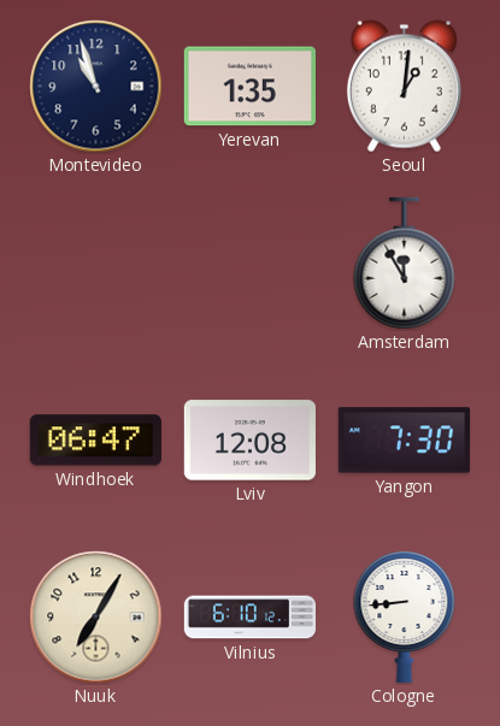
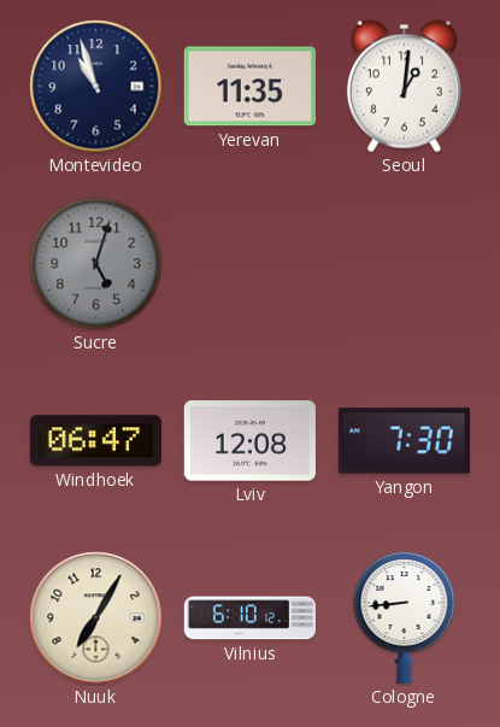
Yerevan: 1:35 -> 11:35 (249, 87)
Sucre: none -> 5:03 (96, 264)
Amsterdam: 11:55 -> none (405, 264)
